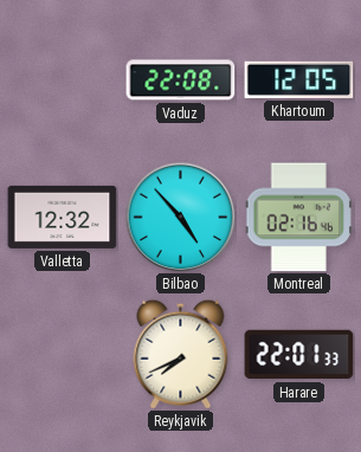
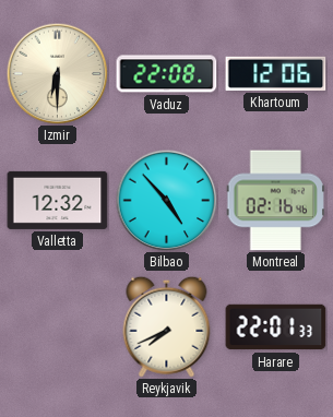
Izmir: none -> 6:30 (57, 73)
Khartoum: 12:05 -> 12:06 (276, 73)
